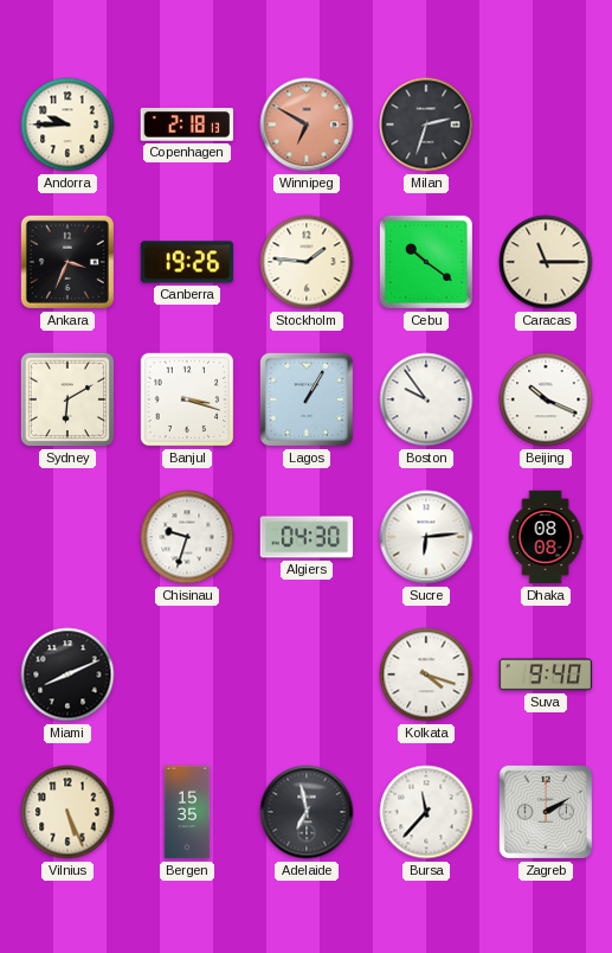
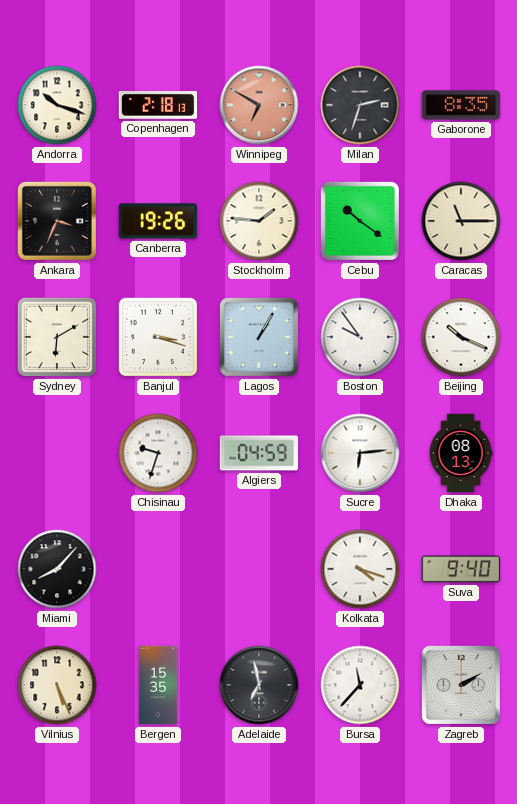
Andorra: 9:45 -> 10:18 (57, 105)
Gaborone: none -> 8:35 (461, 105)
Algiers: 04:30 -> 04:59 (259, 453)
Dhaka: 08:08 -> 08:13 (461, 453)
Miami: 8:11 -> 8:07 (57, 569)
